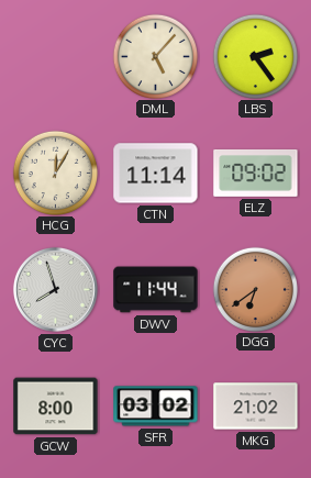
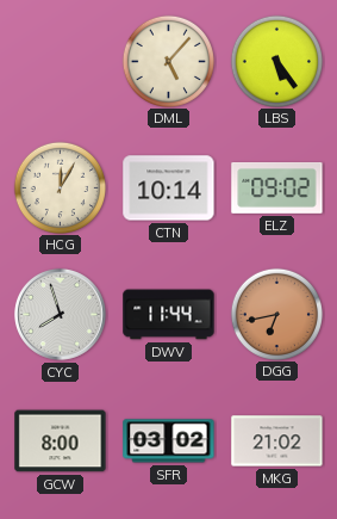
LBS: 2:24 -> 5:24 (276, 61)
CTN: 11:14 -> 10:14 (169, 189)
DGG: 6:39 -> 6:43 (276, 314)
